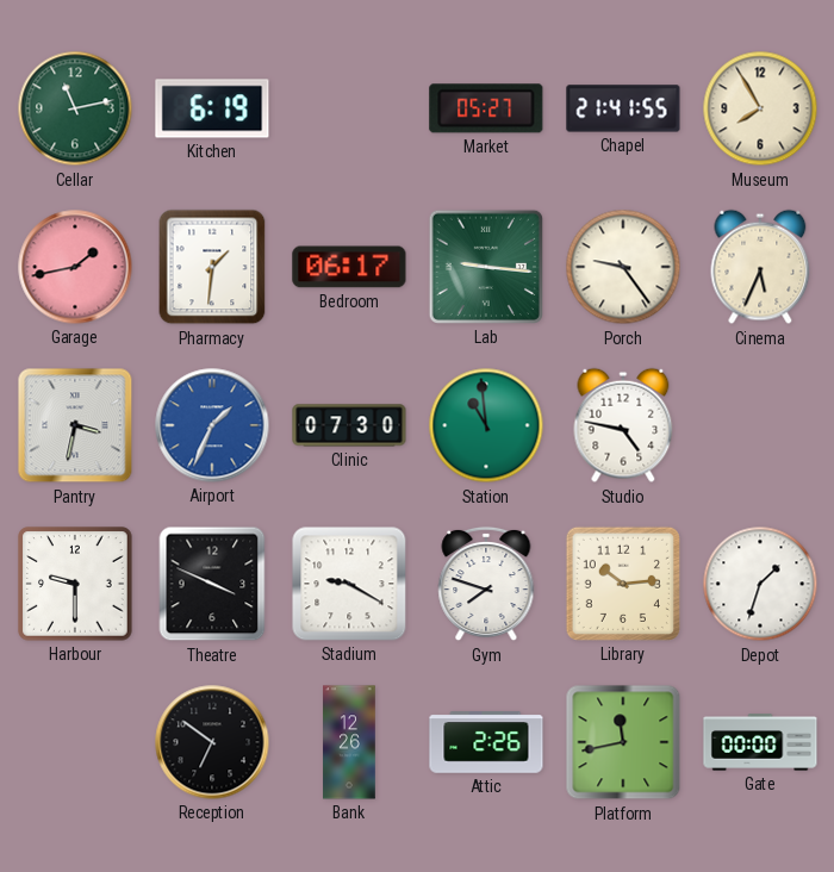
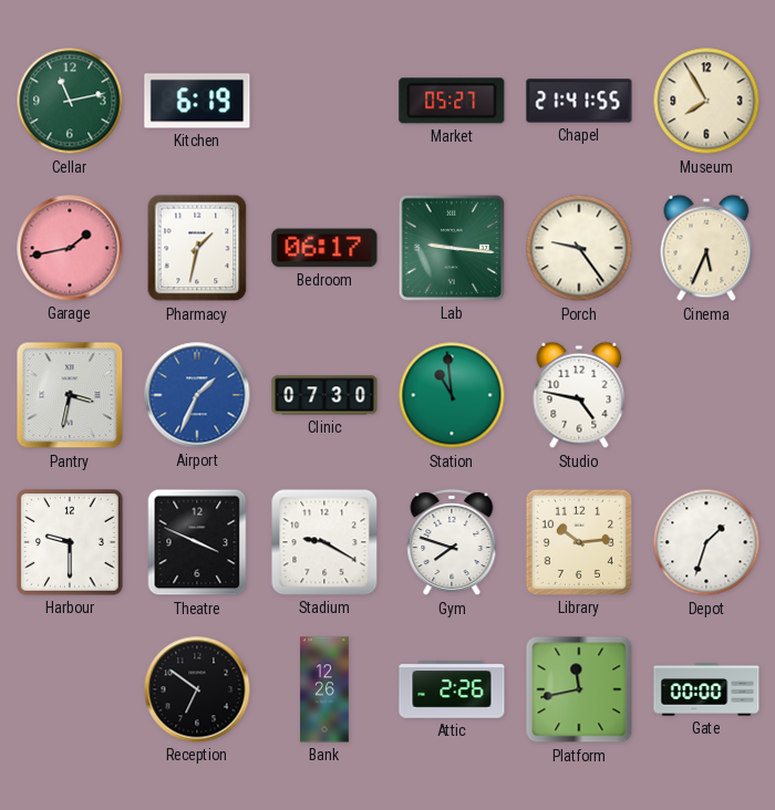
Pharmacy: 1:31 -> 1:32 (197, 248)
